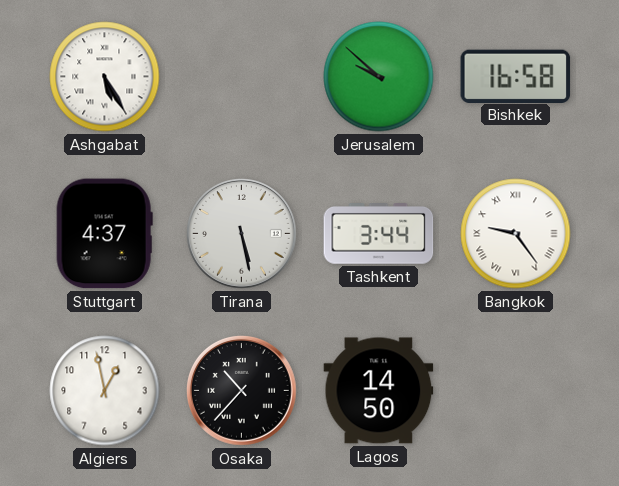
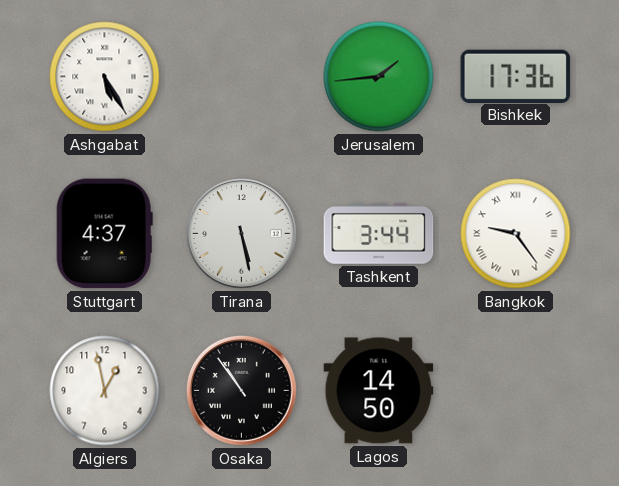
Jerusalem: 9:52 -> 1:44 (379, 77)
Bishkek: 16:58 -> 17:36 (516, 76)
Osaka: 10:37 -> 10:54 (242, 391)
